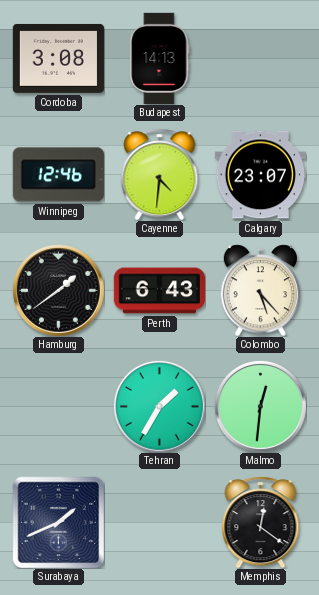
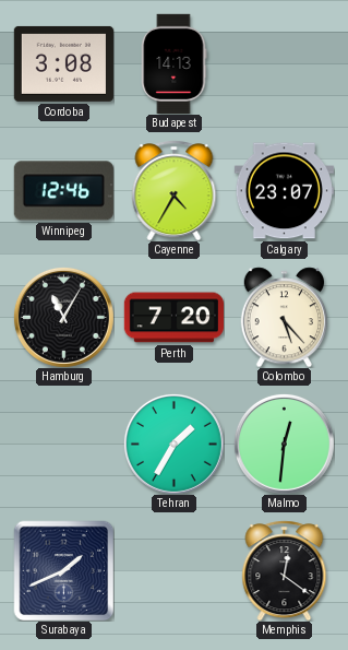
Cayenne: 4:31 -> 4:35 (175, 190)
Hamburg: 1:39 -> 11:05 (63, 317)
Perth: 6:43 -> 7:20 (173, 318)
